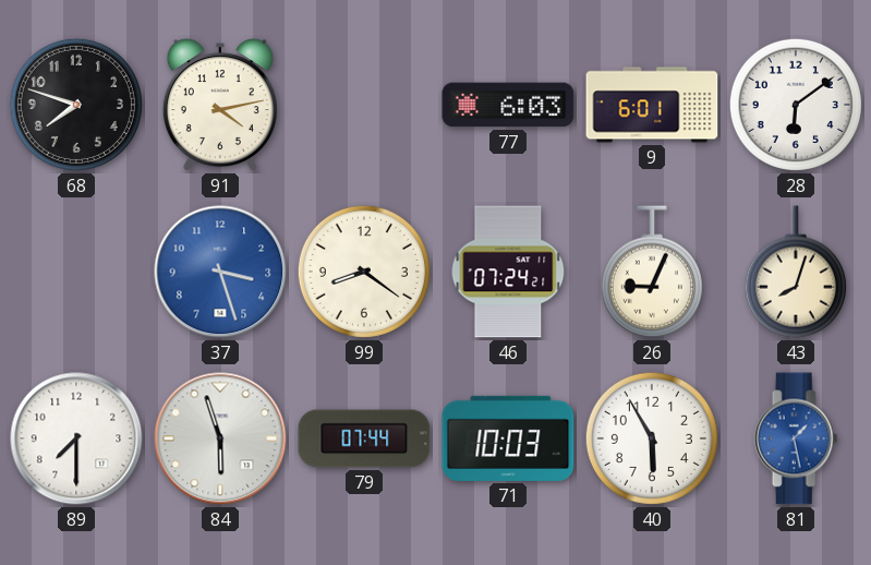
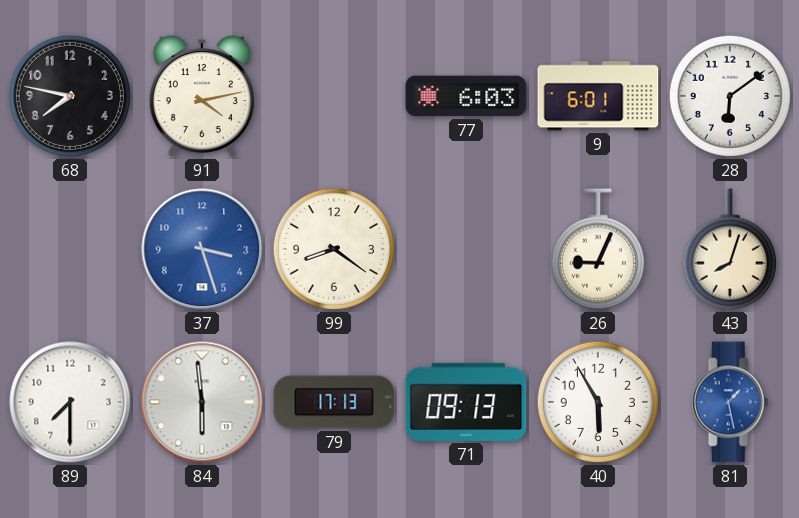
68: 7:48 -> 7:47 (70, 96)
46: 07:24 -> none (508, 272)
84: 5:57 -> 5:59 (202, 402)
79: 07:44 -> 17:13 (334, 402)
71: 10:03 -> 09:13 (466, 402)
